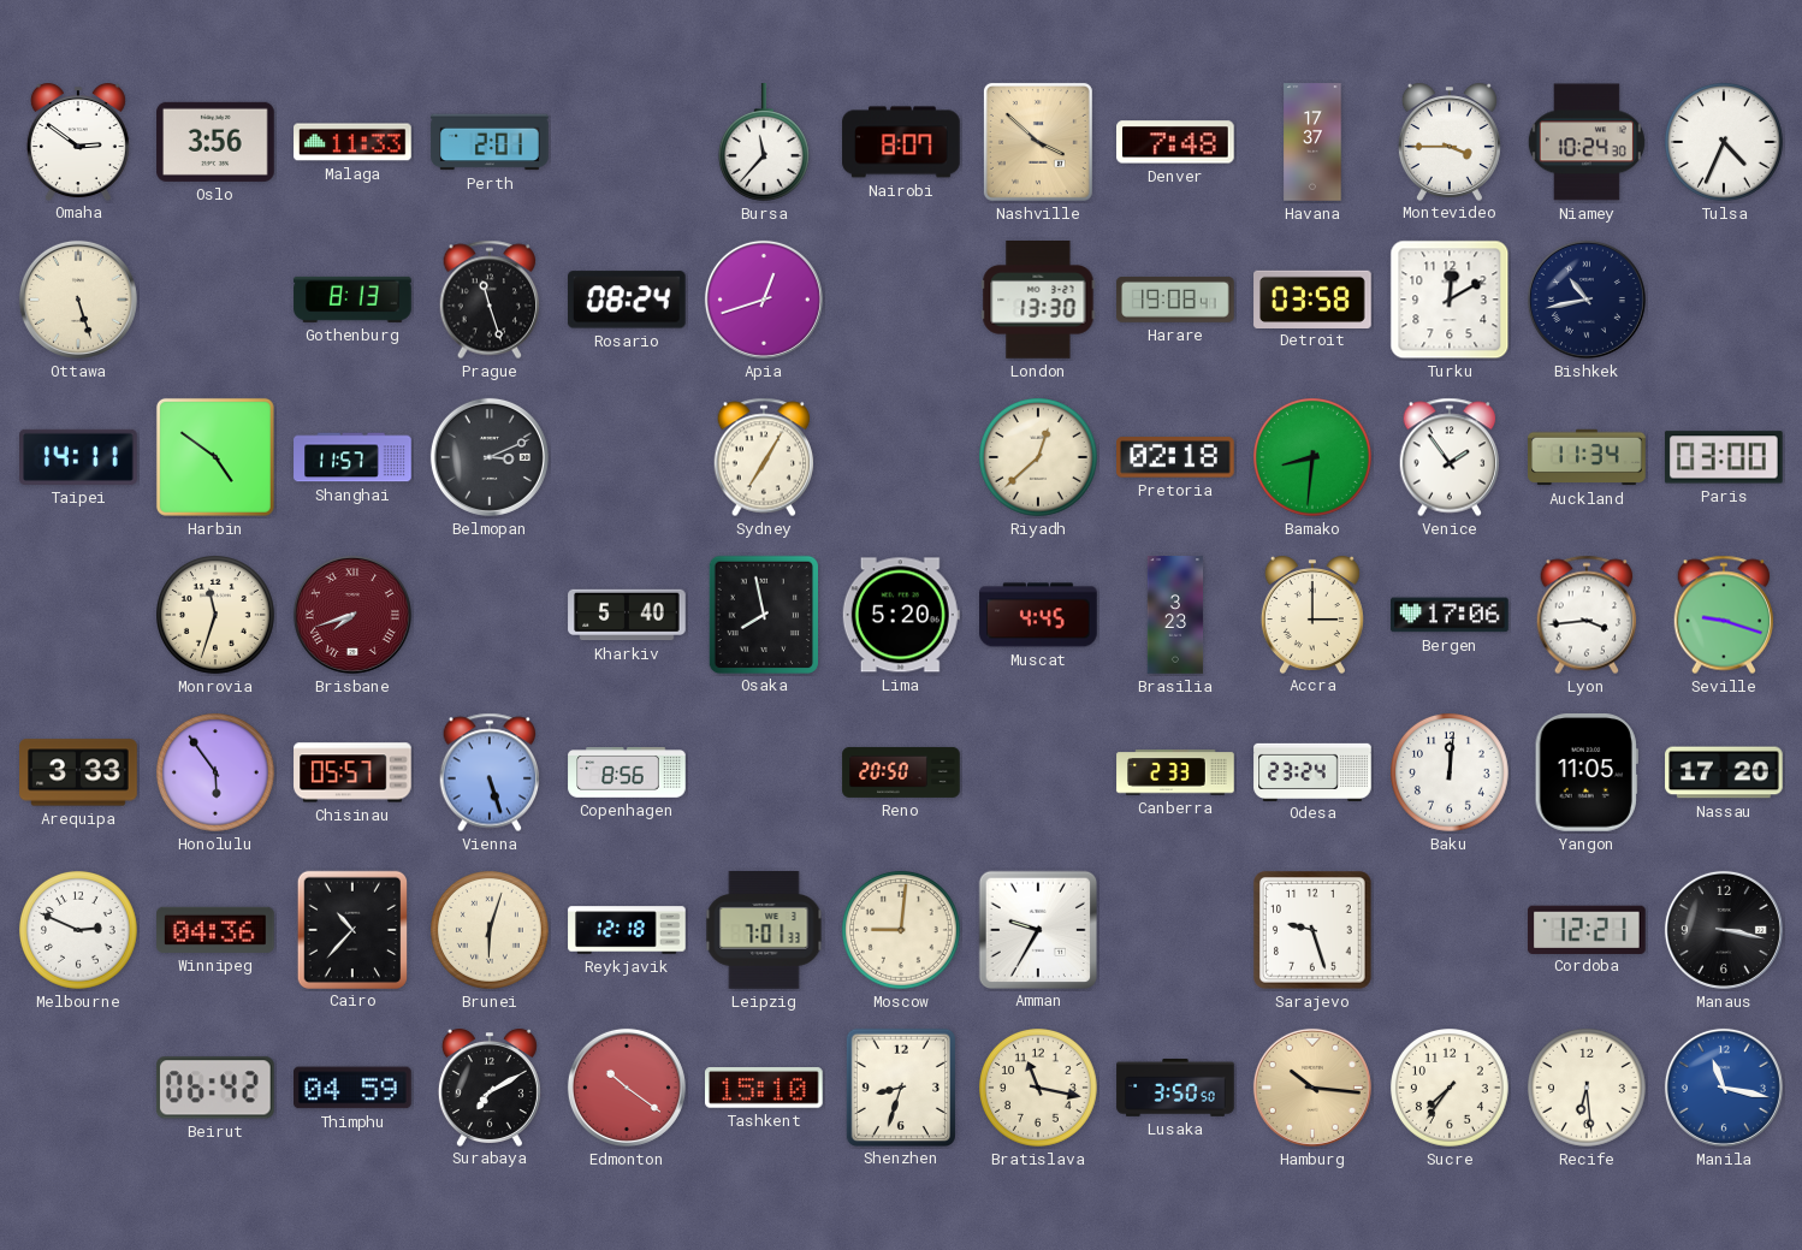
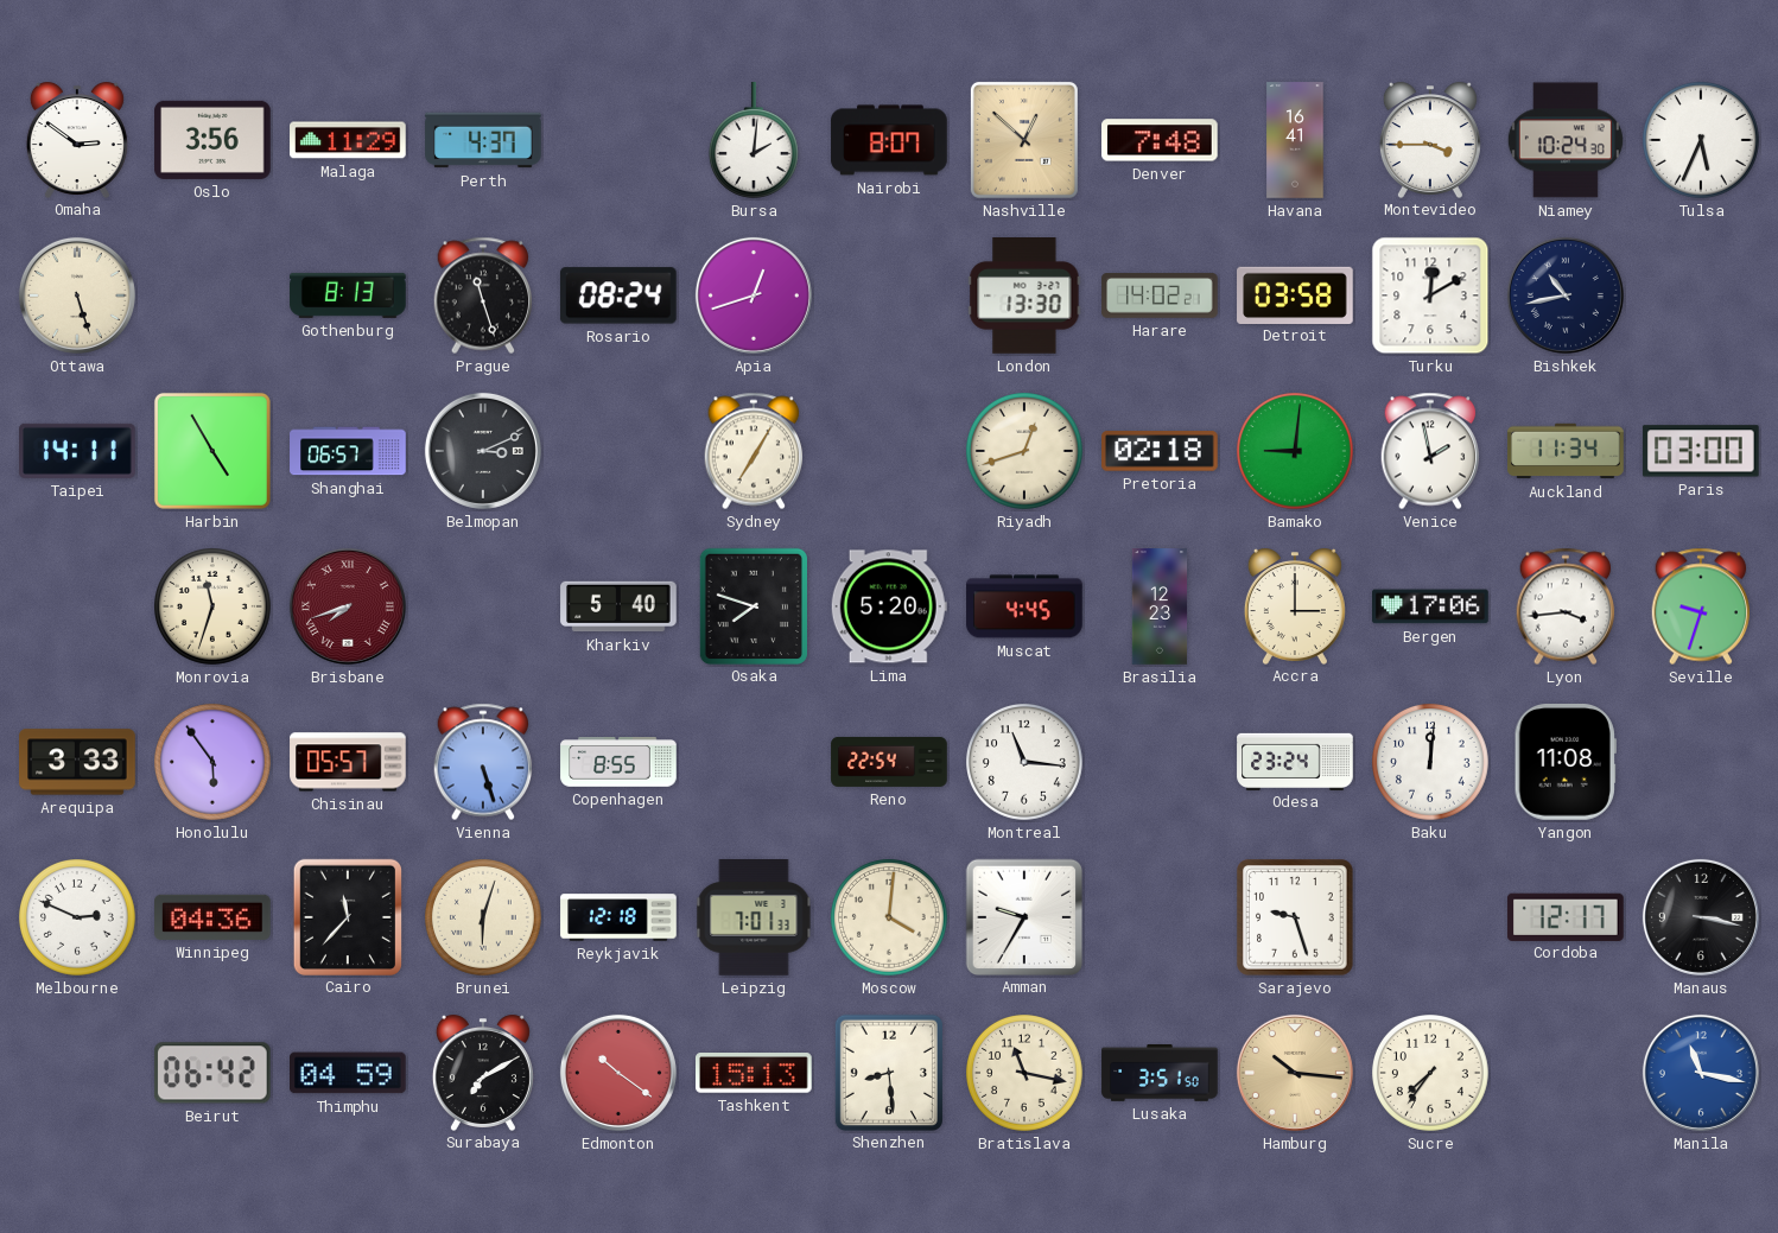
Malaga: 11:33 -> 11:29 (348, 140)
Perth: 2:01 -> 4:37 (483, 140)
Bursa: 11:37 -> 2:01 (754, 140)
Nashville: 3:52 -> 12:52 (1024, 140)
Havana: 17:37 -> 16:41 (1295, 140)
Tulsa: 4:34 -> 5:34 (1702, 141)
Harare: 19:08 -> 14:02 (1160, 297)
Harbin: 4:51 -> 4:55 (212, 451)
Shanghai: 11:57 -> 06:57 (348, 451)
Riyadh: 12:38 -> 12:42 (1025, 452)
Bamako: 8:31 -> 9:01 (1296, 452)
Venice: 1:54 -> 1:58 (1430, 451)
Osaka: 7:58 -> 7:48 (753, 605)
Brasilia: 3:23 -> 12:23 (1160, 606)
Seville: 9:18 -> 9:33 (1701, 606)
Copenhagen: 8:56 -> 8:55 (618, 763)
Reno: 20:50 -> 22:54 (889, 762)
Montreal: none -> 11:16 (1025, 763)
Canberra: 2:33 -> none (1175, 772)
Yangon: 11:05 -> 11:08 (1566, 763)
Nassau: 17:20 -> none (1724, 772)
Cairo: 10:37 -> 11:37 (347, 916)
Moscow: 9:01 -> 4:01 (890, 919)
Cordoba: 12:21 -> 12:17 (1566, 916)
Tashkent: 15:10 -> 15:13 (755, 1074)
Shenzhen: 8:33 -> 8:29 (888, 1072)
Lusaka: 3:50 -> 3:51 (1160, 1074)
Recife: 6:29 -> none (1588, 1089)
